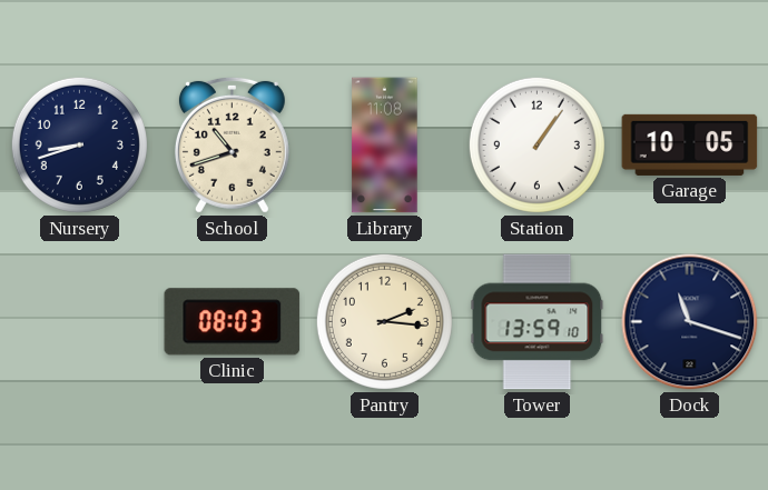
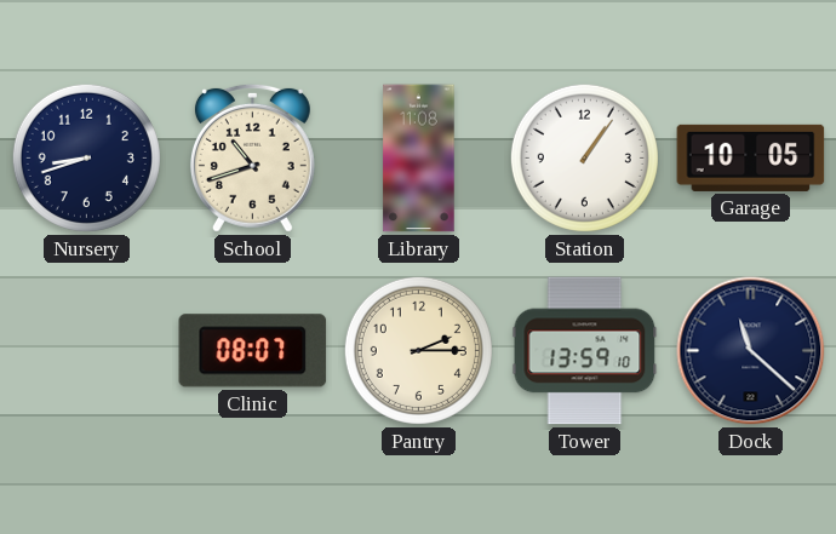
Clinic: 08:03 -> 08:07 (253, 351)
Pantry: 2:16 -> 2:15 (418, 350)
Dock: 11:18 -> 11:22 (751, 351)
